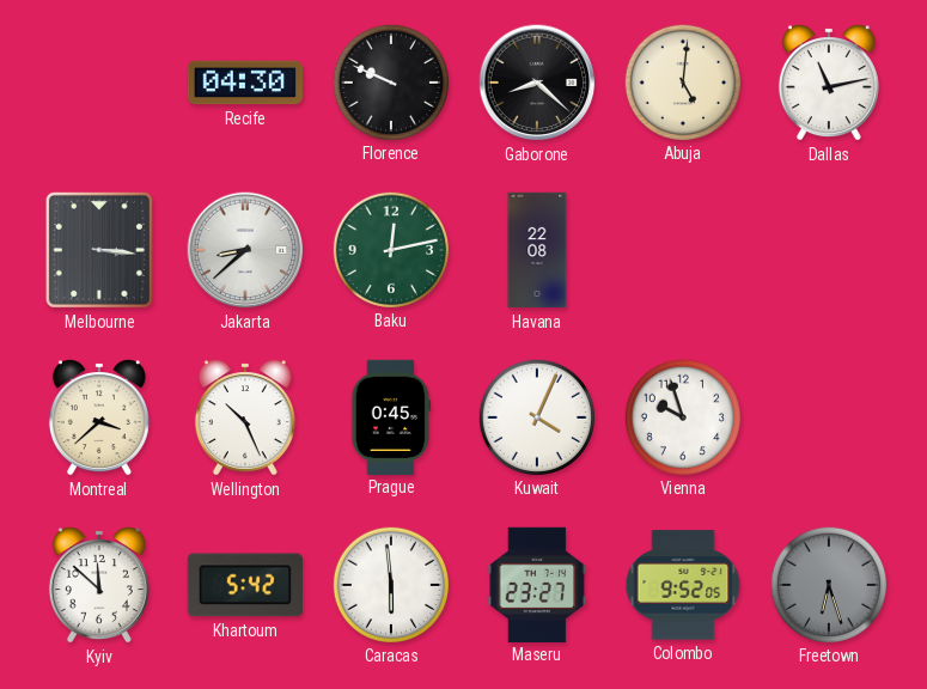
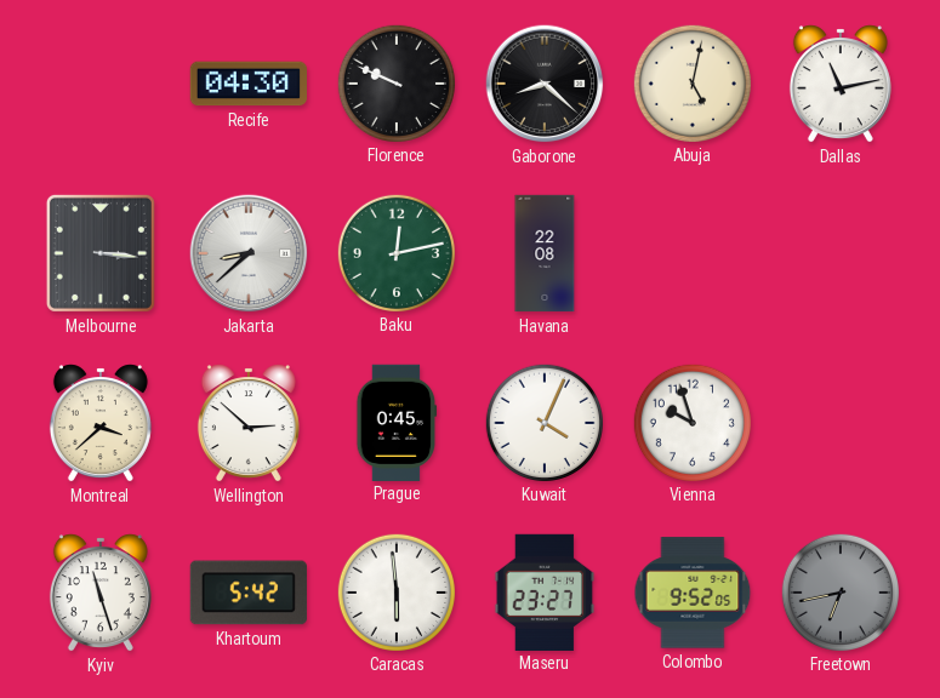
Abuja: 5:01 -> 5:02 (691, 82)
Wellington: 10:26 -> 2:52 (249, 423)
Kyiv: 11:52 -> 11:27 (101, 593)
Freetown: 6:27 -> 6:43 (839, 591)
